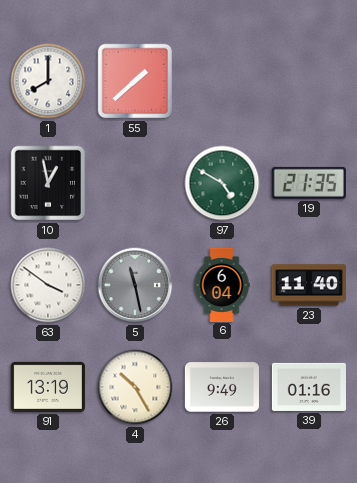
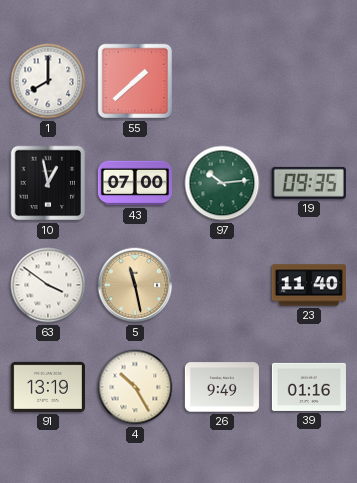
43: none -> 07:00 (135, 183)
97: 4:50 -> 10:14 (222, 183)
19: 21:35 -> 09:35 (309, 183)
5 dial: grey -> champagne (135, 285)
6: 6:04 -> none (222, 284)
